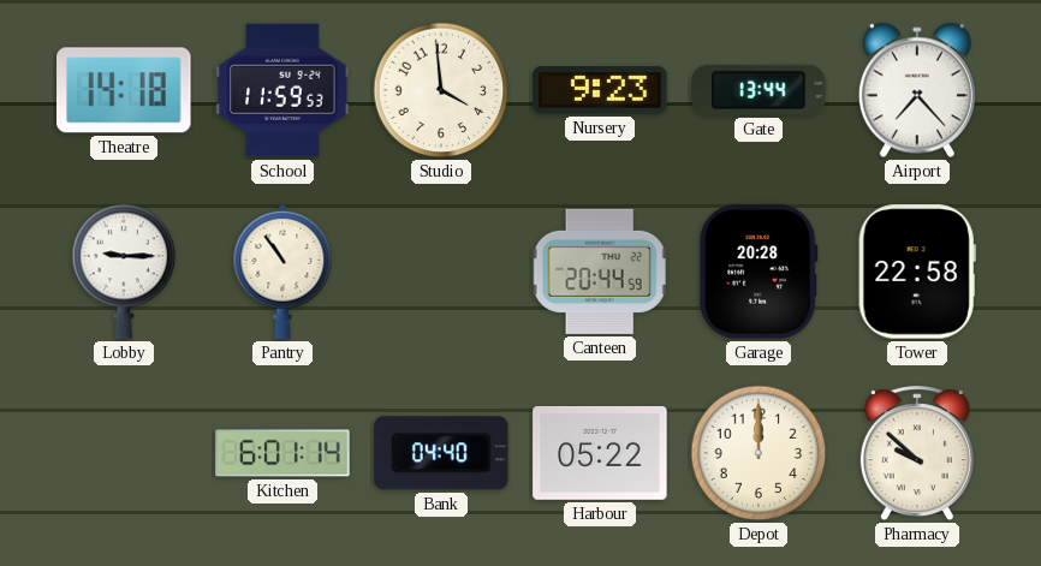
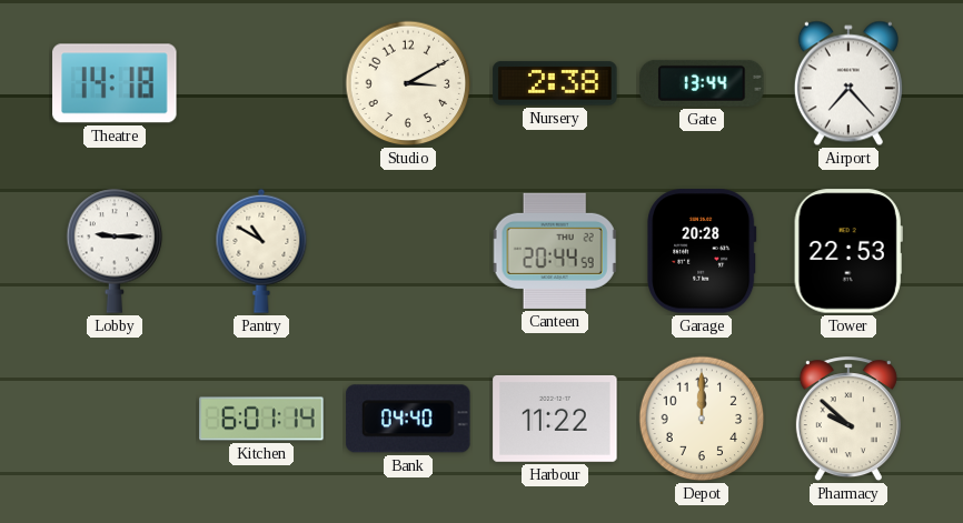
School: 11:59 -> none (282, 90)
Studio: 3:59 -> 3:10 (408, 83)
Nursery: 9:23 -> 2:38 (555, 83)
Pantry: 10:54 -> 10:50 (261, 251)
Tower: 22:58 -> 22:53 (848, 251)
Harbour: 05:22 -> 11:22 (555, 419)
